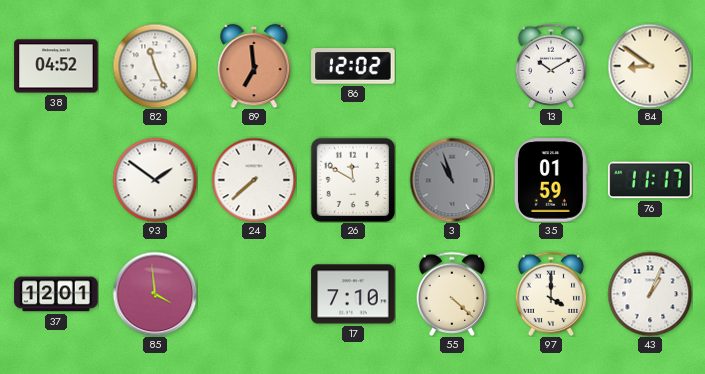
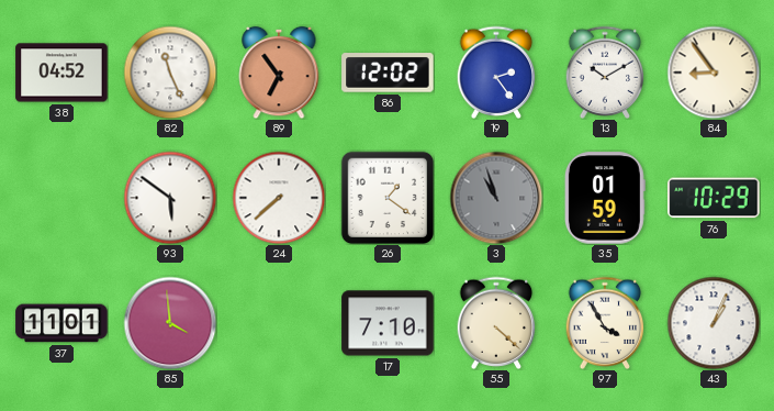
89: 6:59 -> 6:54 (279, 73)
19: none -> 2:24 (496, 73)
84: 8:51 -> 8:54 (714, 73)
93: 1:51 -> 5:51 (170, 198)
26: 11:50 -> 1:21 (388, 198)
76: 11:17 -> 10:29 (714, 198)
37: 12:01 -> 11:01 (61, 323)
97: 4:00 -> 3:55 (605, 323)
